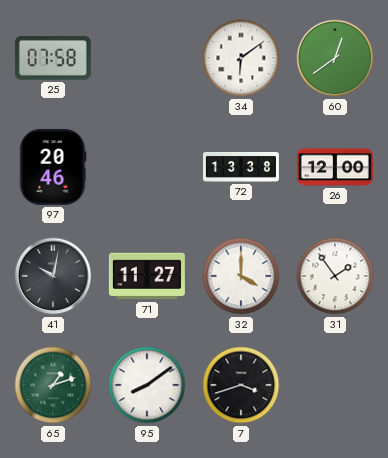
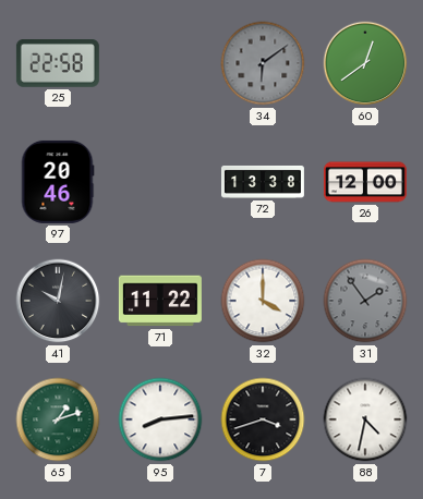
25: 07:58 -> 22:58 (58, 64)
34 dial: white -> grey (263, 63)
71: 11:27 -> 11:22 (160, 301)
31 dial: white -> grey (365, 301)
95: 8:09 -> 8:14 (160, 419)
88: none -> 4:32 (365, 419)
